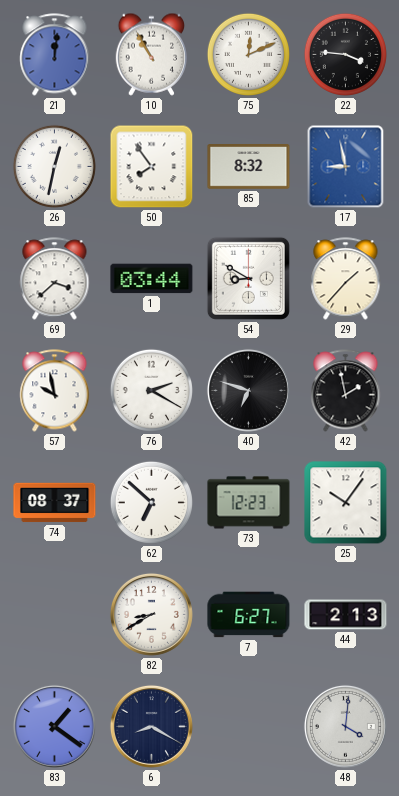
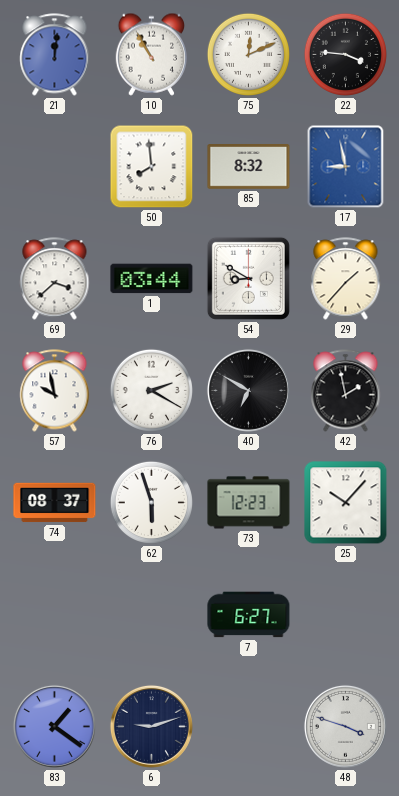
26: 12:32 -> none (54, 166)
50: 7:54 -> 7:59 (152, 167)
40: 6:48 -> 6:50 (248, 390)
62: 6:52 -> 5:57 (151, 502)
25: 10:06 -> 10:07 (346, 503)
82: 8:40 -> none (151, 614)
44: 2:13 -> none (346, 615)
6: 8:20 -> 9:12 (151, 726)
48: 4:01 -> 3:48 (345, 726)
